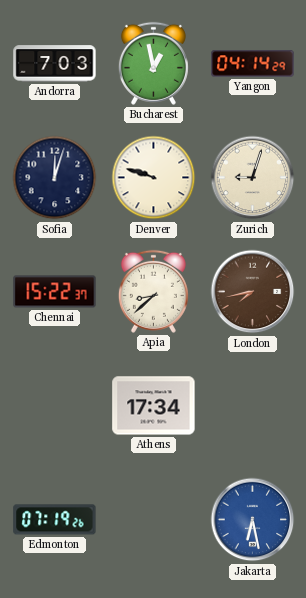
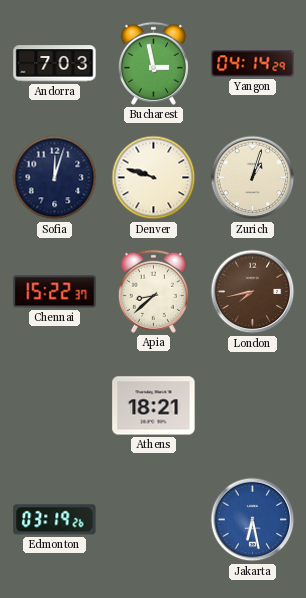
Bucharest: 12:58 -> 2:58 (153, 63)
Zurich: 9:03 -> 1:03 (253, 178)
Athens: 17:34 -> 18:21 (154, 406)
Edmonton: 07:19 -> 03:19 (55, 520)
